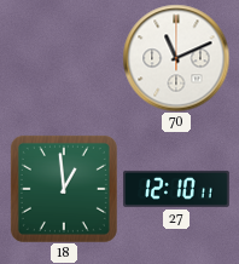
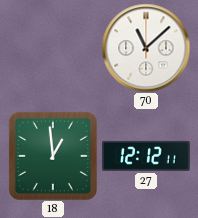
70: 11:11 -> 11:08 (146, 48)
27: 12:10 -> 12:12 (147, 156)
